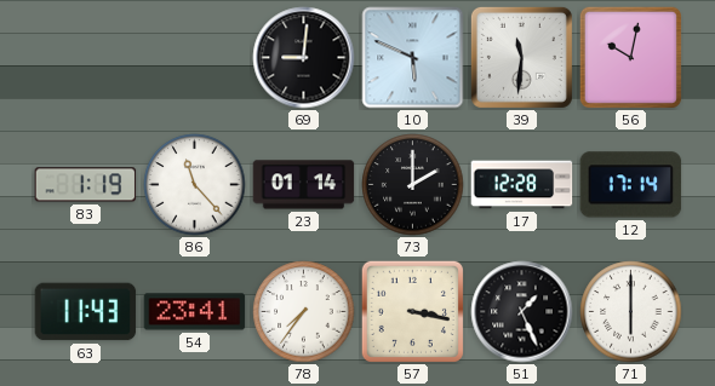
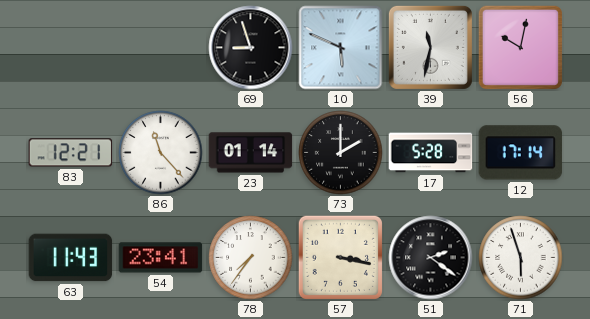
69: 9:01 -> 8:57 (251, 48)
39: 11:31 -> 11:32 (430, 47)
83: 1:19 -> 12:21 (71, 153)
17: 12:28 -> 5:28 (431, 153)
51: 1:26 -> 2:21 (431, 258)
71: 6:00 -> 5:57 (521, 258)
